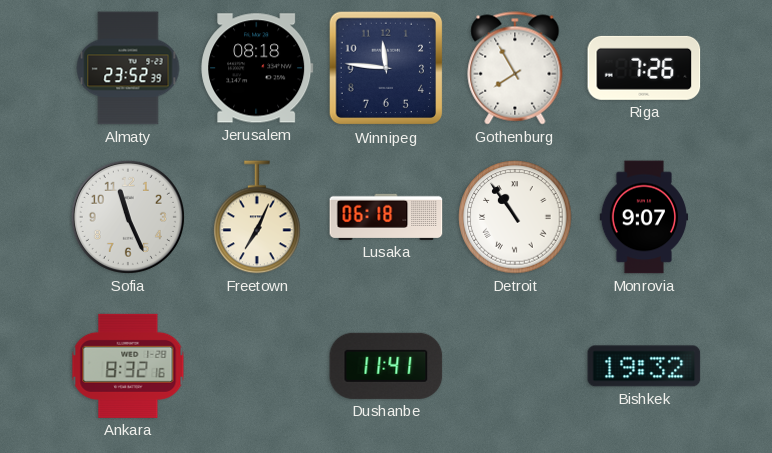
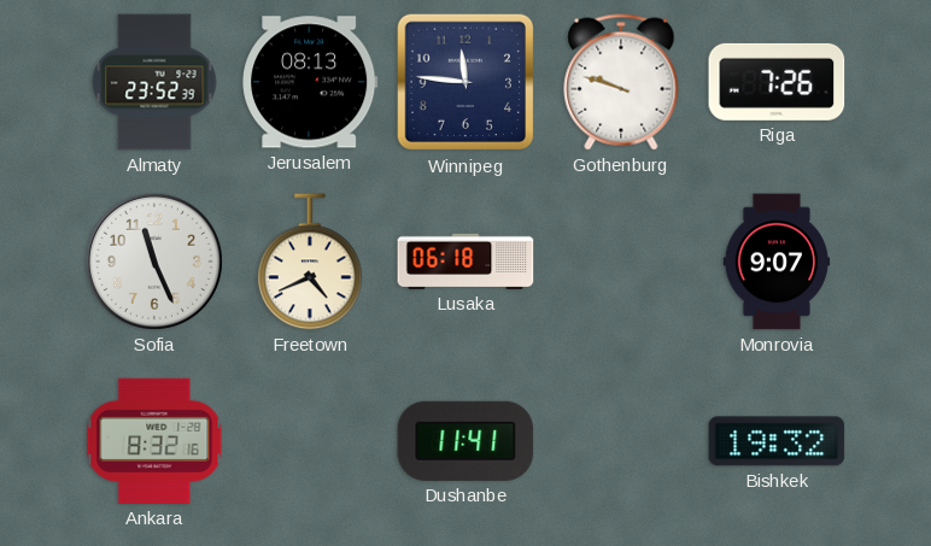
Jerusalem: 08:18 -> 08:13 (310, 82)
Gothenburg: 7:55 -> 9:48 (621, 82)
Freetown: 7:04 -> 4:41 (310, 262)
Detroit: 10:54 -> none (515, 217)
